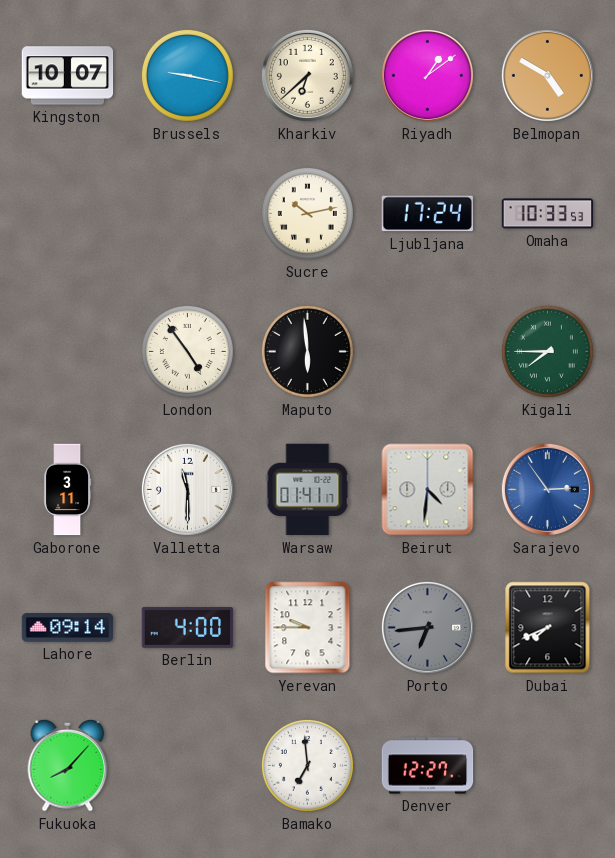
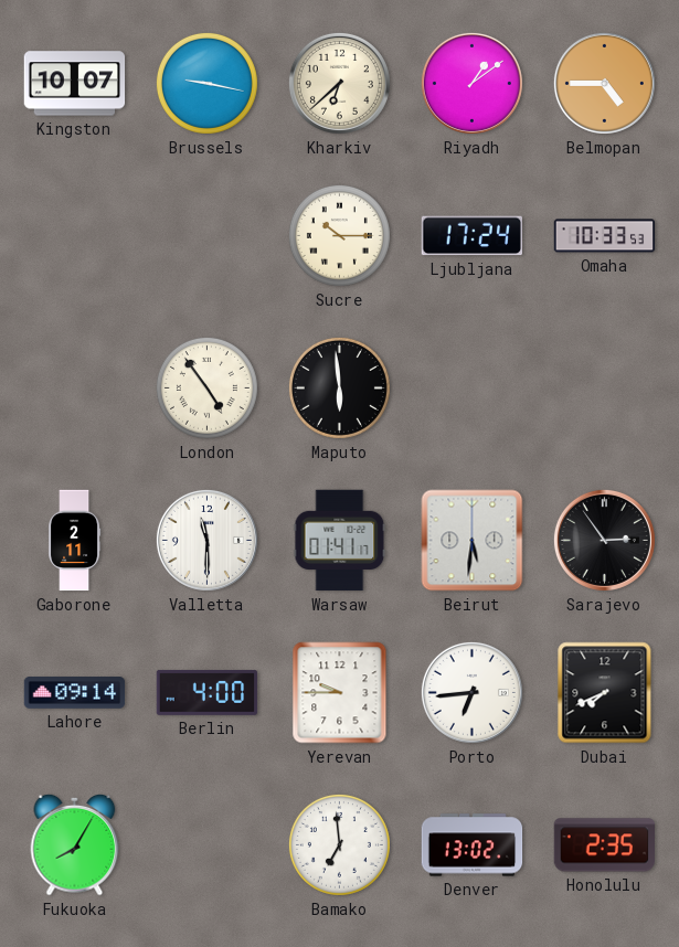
Belmopan: 4:50 -> 4:45 (604, 83)
Sucre: 10:13 -> 10:15 (339, 235)
Kigali: 7:45 -> none (547, 351)
Gaborone: 3:11 -> 2:11 (75, 541)
Beirut: 4:31 -> 5:31 (473, 541)
Sarajevo dial: blue -> black (604, 540)
Porto dial: grey -> white (471, 692)
Fukuoka: 8:07 -> 8:05 (75, 844)
Denver: 12:27 -> 13:02 (473, 845)
Honolulu: none -> 2:35 (604, 845)
